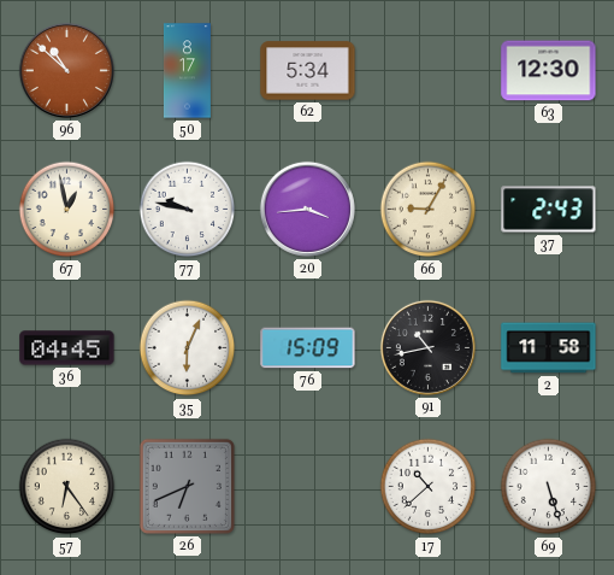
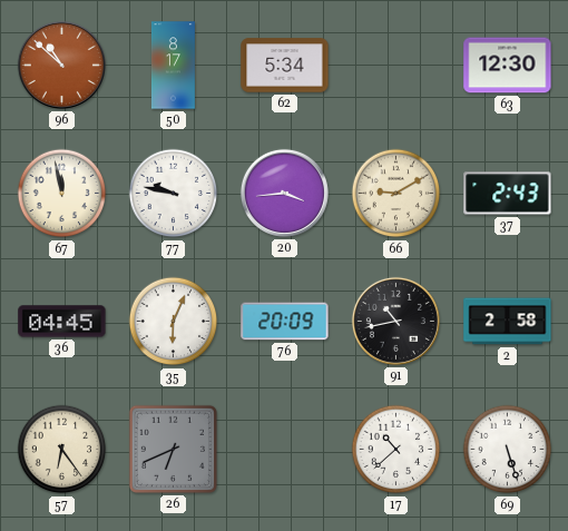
67: 12:58 -> 11:58 (62, 194)
66: 9:05 -> 9:10 (396, 194)
76: 15:09 -> 20:09 (285, 322)
2: 11:58 -> 2:58 (508, 322)
